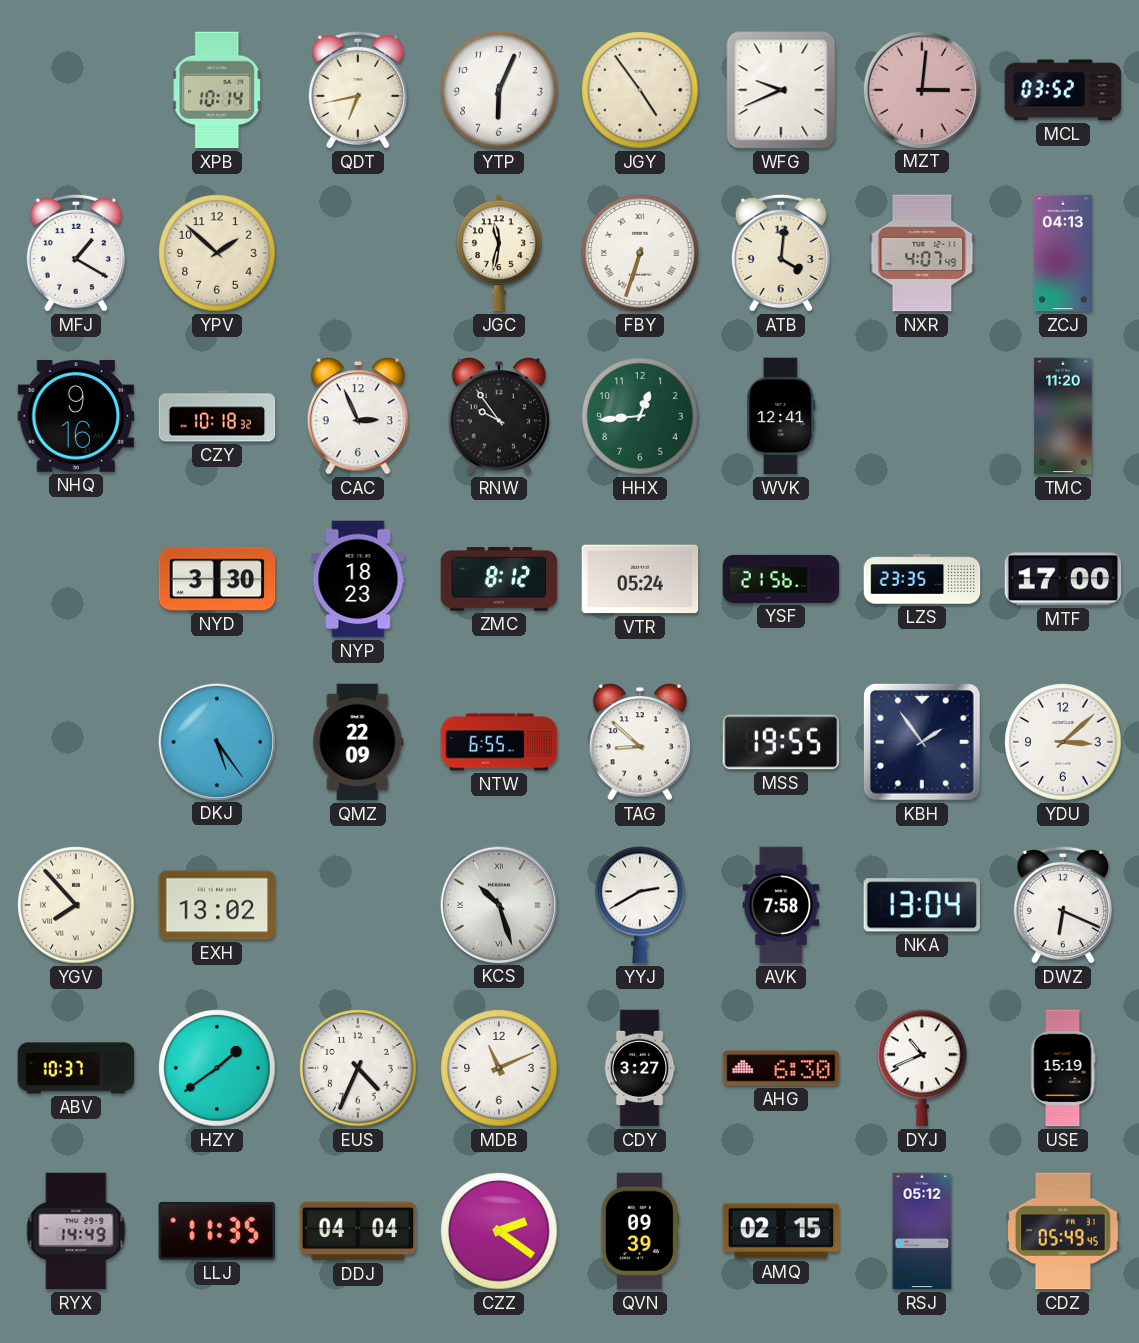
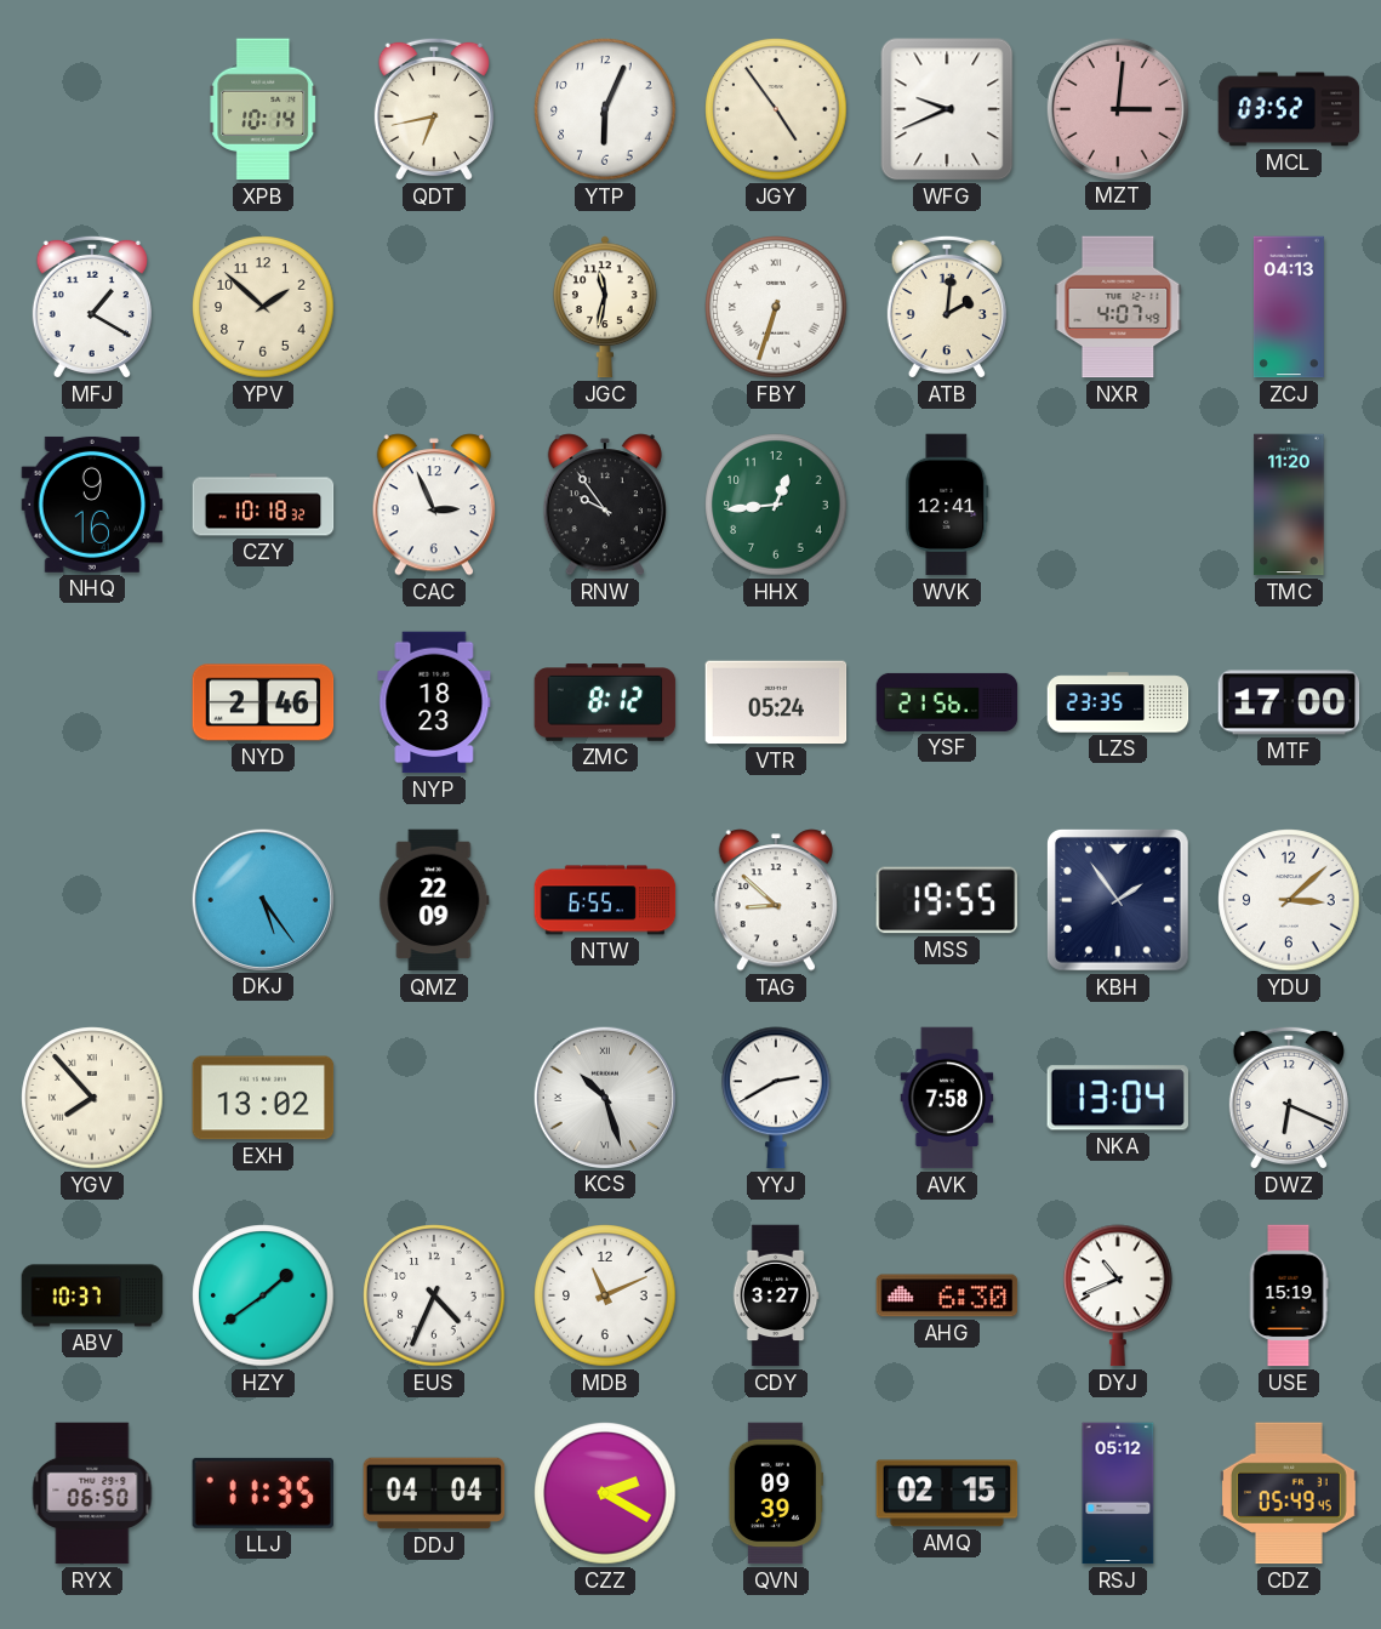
ATB: 4:01 -> 2:01 (947, 307)
NYD: 3:30 -> 2:46 (263, 702)
RYX: 14:49 -> 06:50 (92, 1493)
CZZ: 2:21 -> 2:20 (605, 1493)
